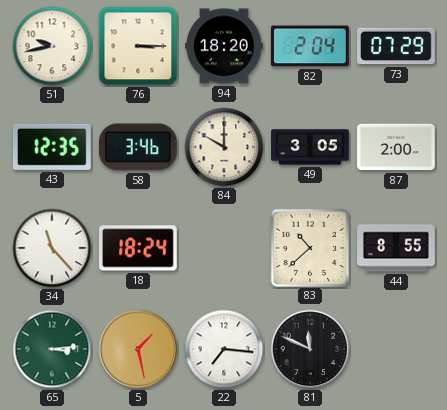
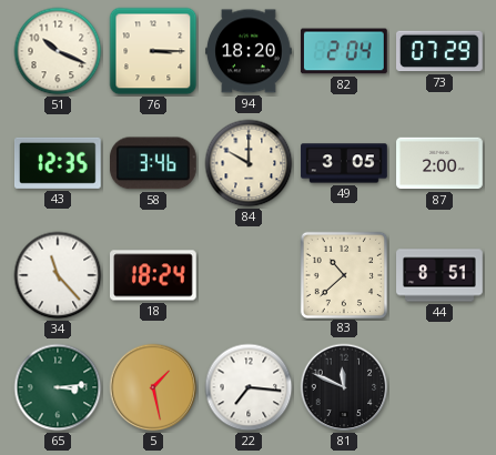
51: 9:43 -> 10:19 (58, 51)
44: 8:55 -> 8:51 (439, 275)
